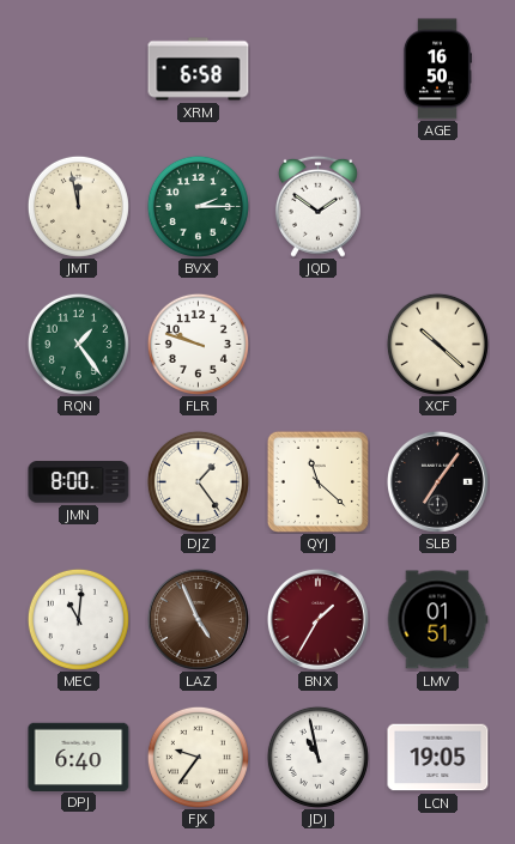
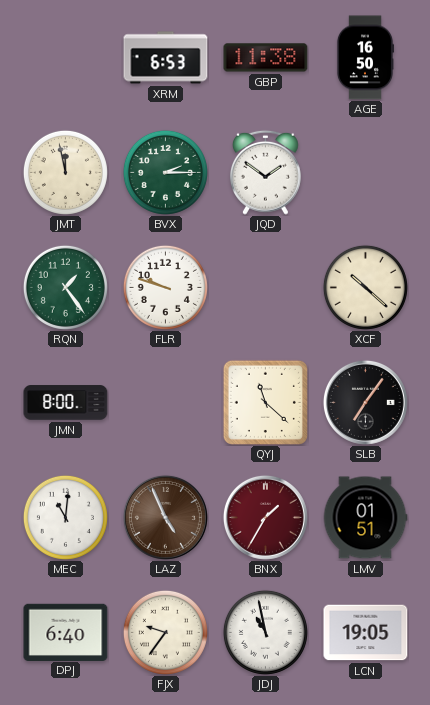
XRM: 6:58 -> 6:53 (166, 58)
GBP: none -> 11:38 (266, 58)
DJZ: 1:24 -> none (198, 481)
